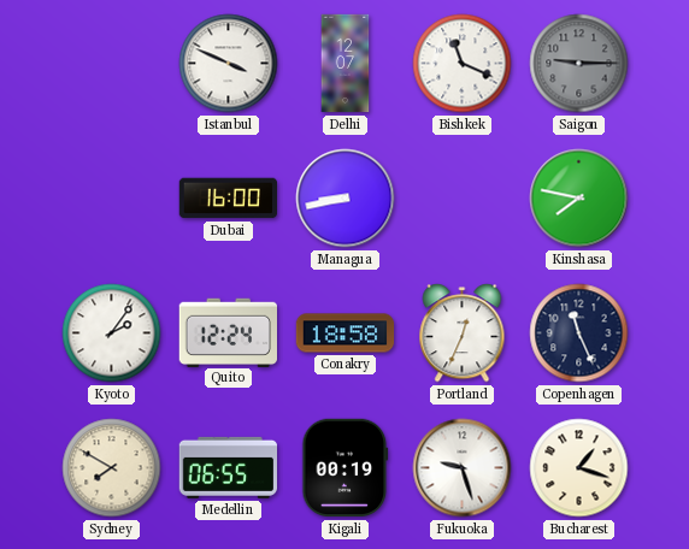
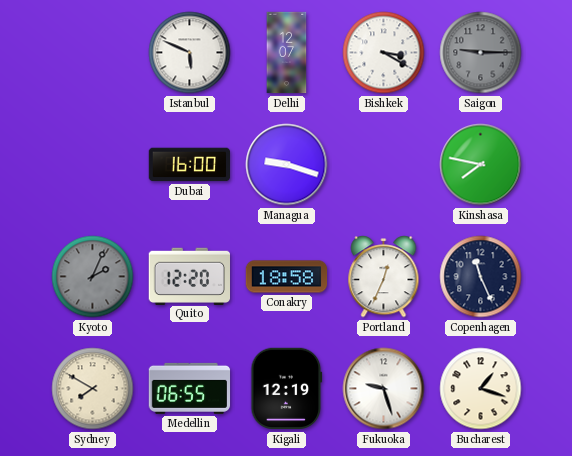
Istanbul: 3:49 -> 5:49 (190, 53)
Bishkek: 11:19 -> 3:20 (384, 53)
Managua: 8:43 -> 9:18 (287, 165)
Kyoto: 2:06 -> 2:04 (93, 277)
Kyoto dial: white -> grey (93, 277)
Quito: 12:24 -> 12:20 (189, 276)
Kigali: 00:19 -> 12:19 (287, 389)
